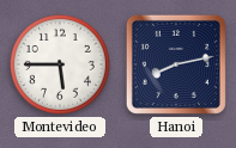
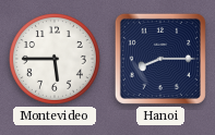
Hanoi: 8:13 -> 8:15 (160, 59)
